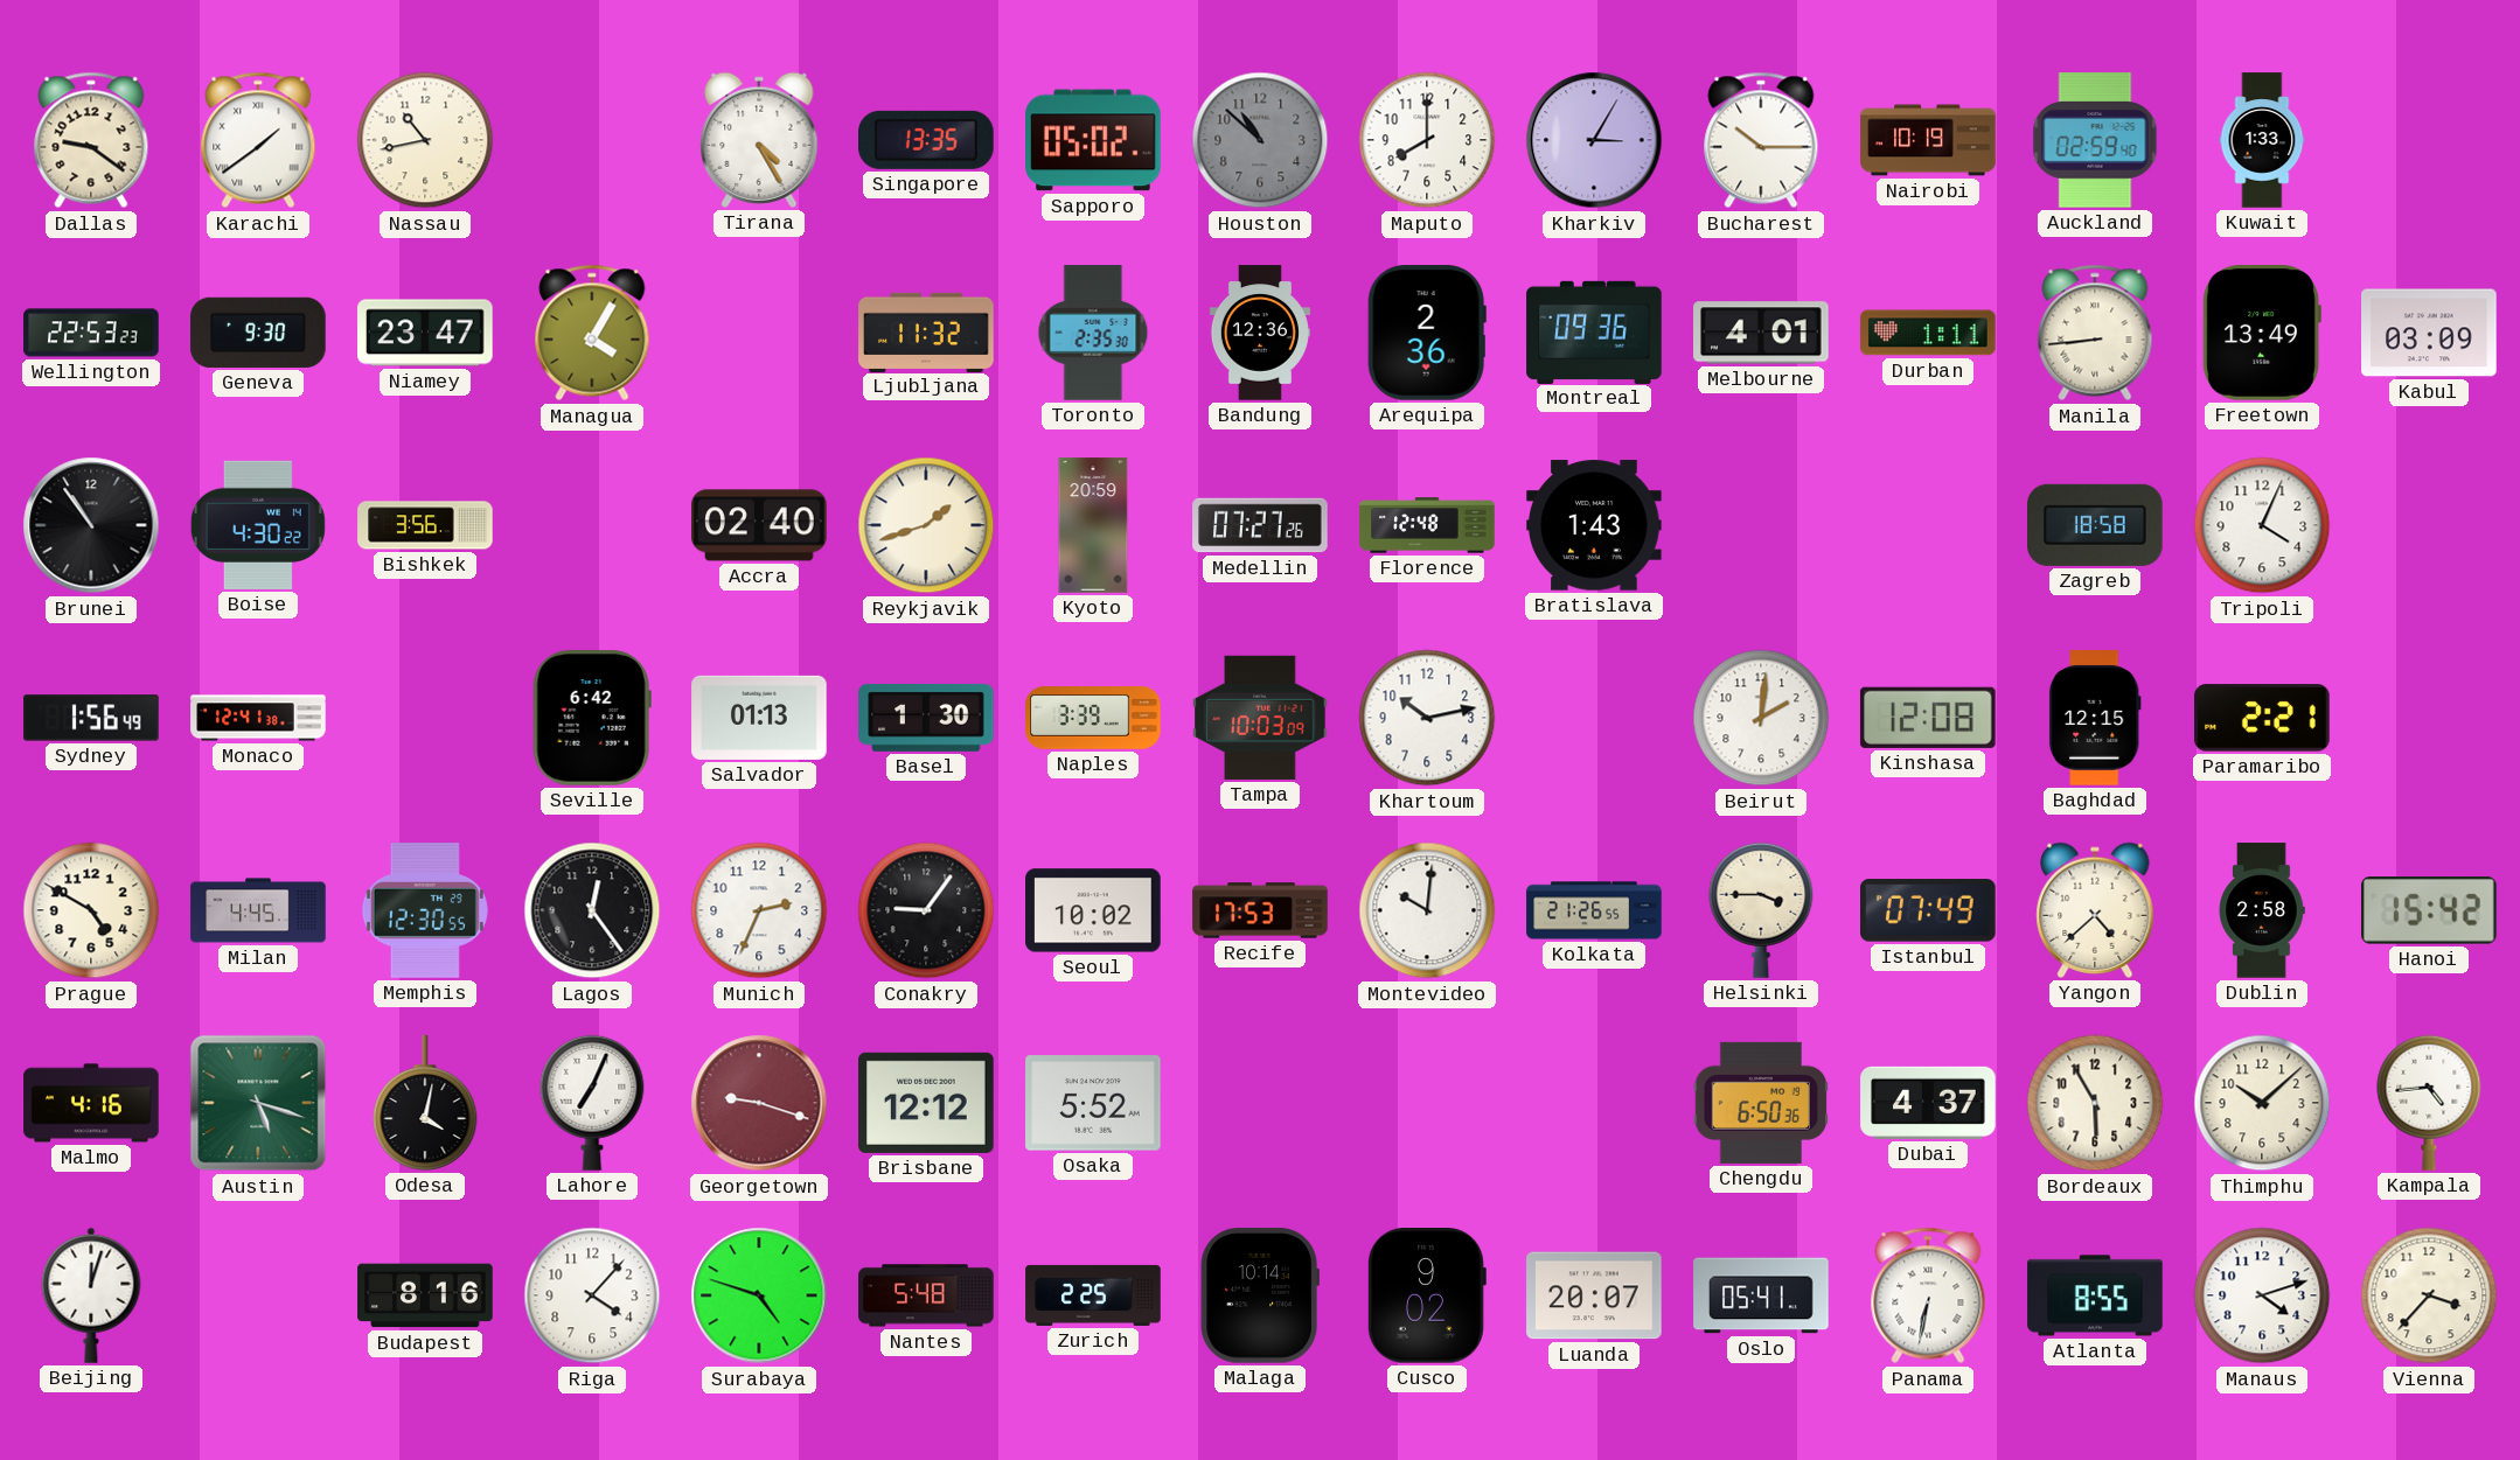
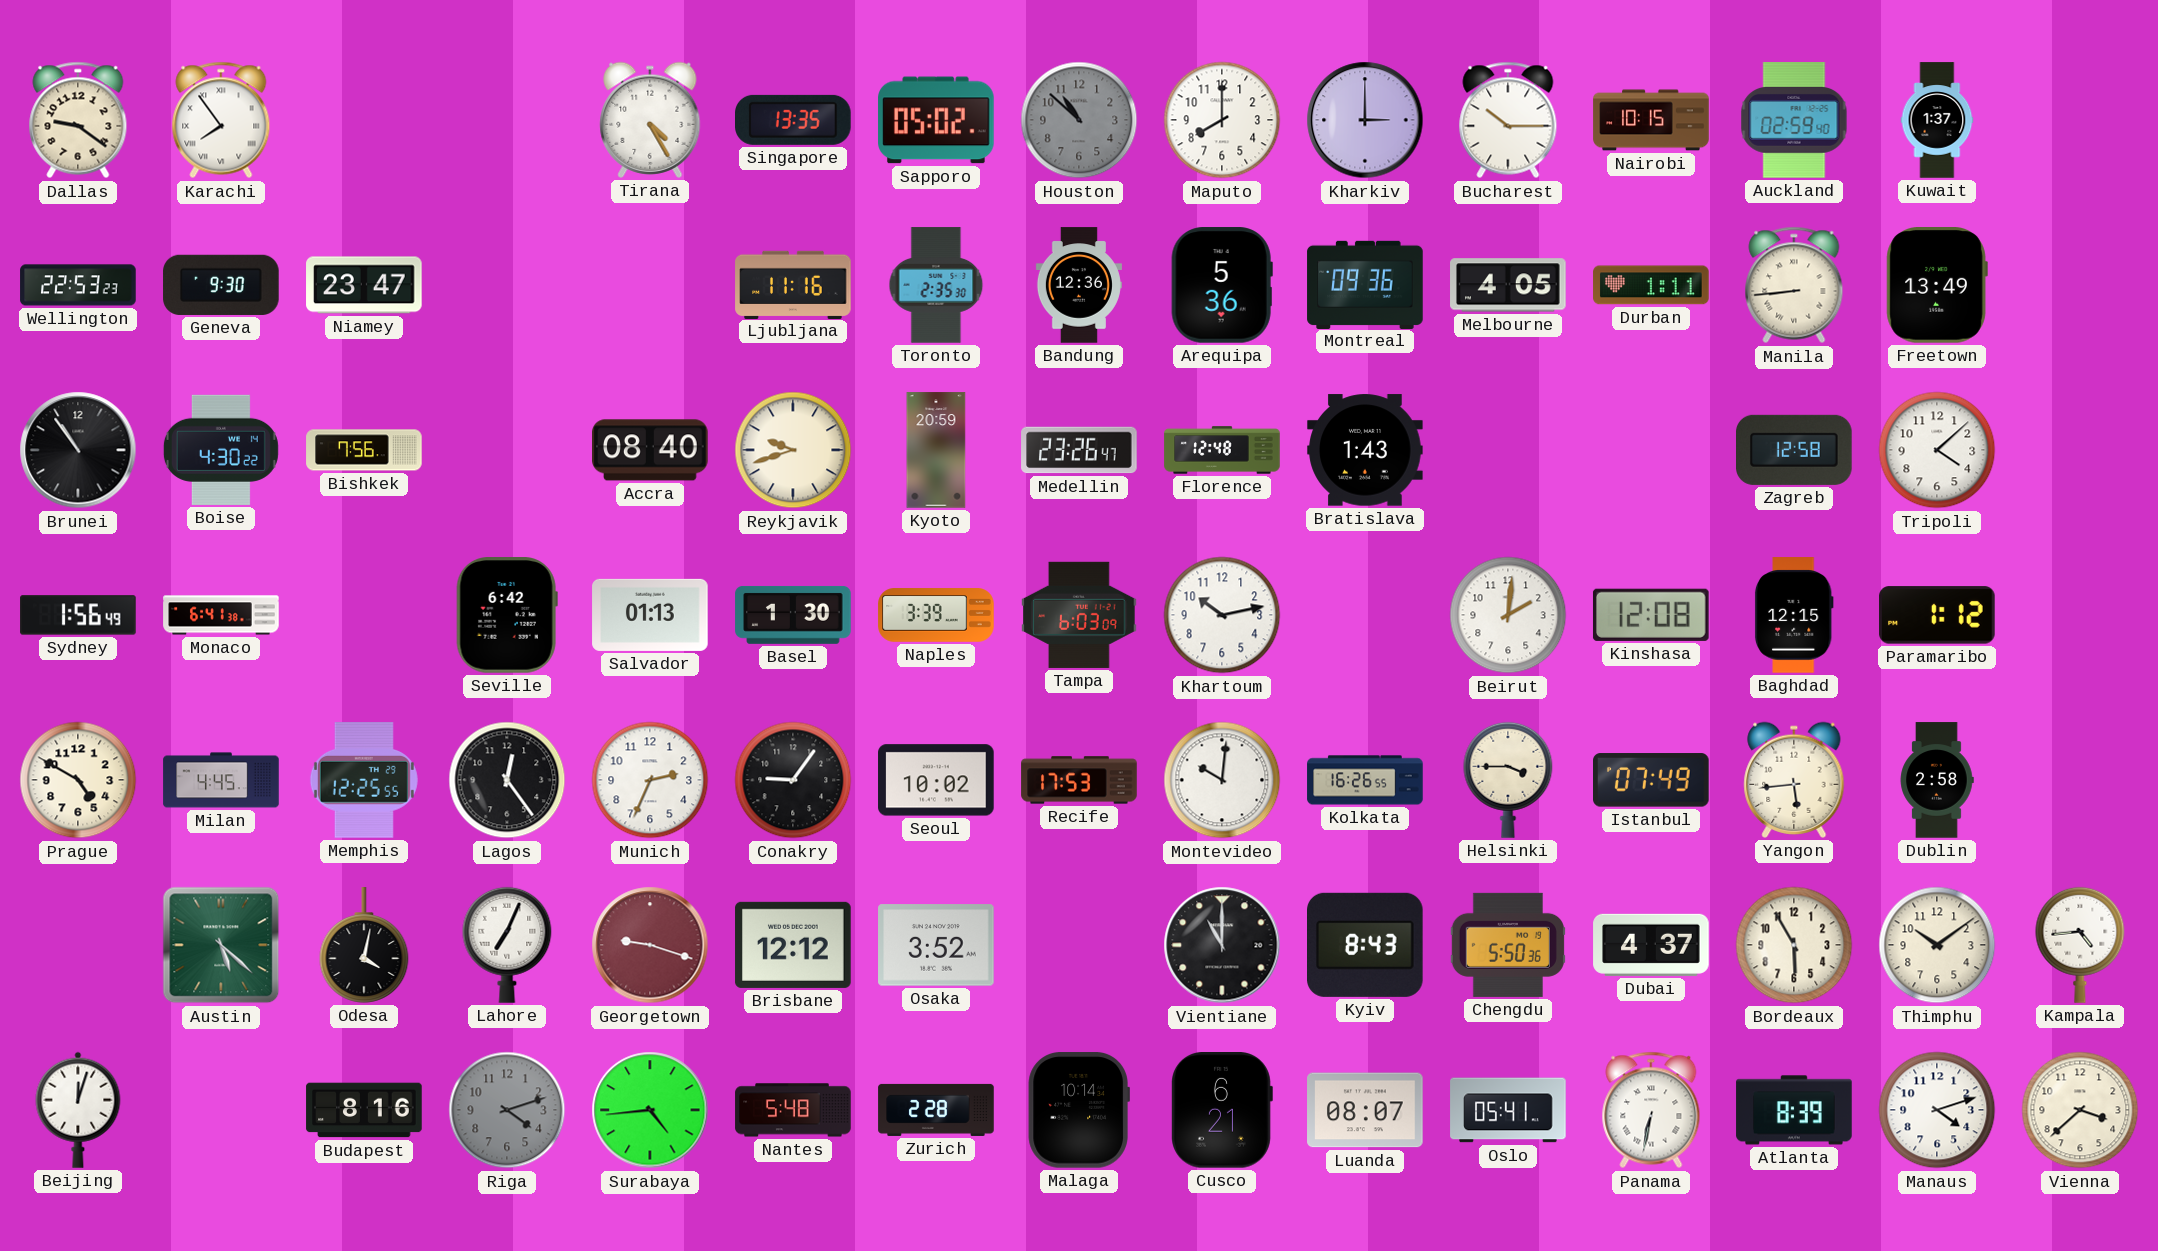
Karachi: 1:39 -> 7:54 (221, 120)
Nassau: 10:43 -> none (425, 140)
Kharkiv: 3:05 -> 3:00 (1365, 120)
Nairobi: 10:19 -> 10:15 (1651, 120)
Kuwait: 1:33 -> 1:37 (1937, 120)
Managua: 4:05 -> none (592, 333)
Ljubljana: 11:32 -> 11:16 (793, 284)
Arequipa: 2:36 -> 5:36 (1222, 285)
Melbourne: 4:01 -> 4:05 (1508, 285)
Kabul: 03:09 -> none (2429, 333)
Bishkek: 3:56 -> 7:56 (364, 450)
Accra: 02:40 -> 08:40 (650, 450)
Reykjavik: 1:42 -> 9:42 (793, 450)
Medellin: 07:27 -> 23:26 (1079, 450)
Zagreb: 18:58 -> 12:58 (1795, 450)
Tripoli: 4:04 -> 4:08 (1937, 450)
Monaco: 12:41 -> 6:41 (221, 615)
Tampa: 10:03 -> 6:03 (1079, 615)
Paramaribo: 2:21 -> 1:12 (1937, 615)
Memphis: 12:30 -> 12:25 (364, 780)
Kolkata: 21:26 -> 16:26 (1365, 780)
Yangon: 4:38 -> 5:44 (1794, 780)
Hanoi: 15:42 -> none (2430, 911)
Malmo: 4:16 -> none (91, 1103)
Austin: 5:18 -> 5:22 (221, 945)
Osaka: 5:52 -> 3:52 (936, 945)
Vientiane: none -> 11:00 (1222, 945)
Kyiv: none -> 8:43 (1366, 945)
Chengdu: 6:50 -> 5:50 (1508, 945)
Thimphu: 10:08 -> 10:09 (1937, 945)
Riga: 4:07 -> 4:12 (507, 1110)
Riga dial: white -> grey (507, 1110)
Surabaya: 4:48 -> 4:44 (650, 1110)
Zurich: 2:25 -> 2:28 (936, 1110)
Cusco: 9:02 -> 6:21 (1222, 1111)
Luanda: 20:07 -> 08:07 (1365, 1110)
Atlanta: 8:55 -> 8:39 (1794, 1110)
Vienna: 3:37 -> 3:38 (2080, 1110)
